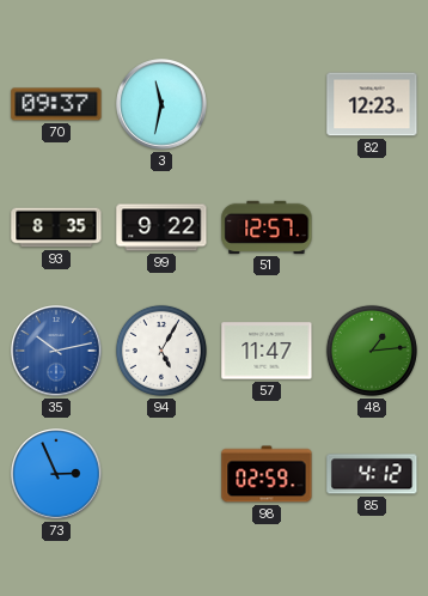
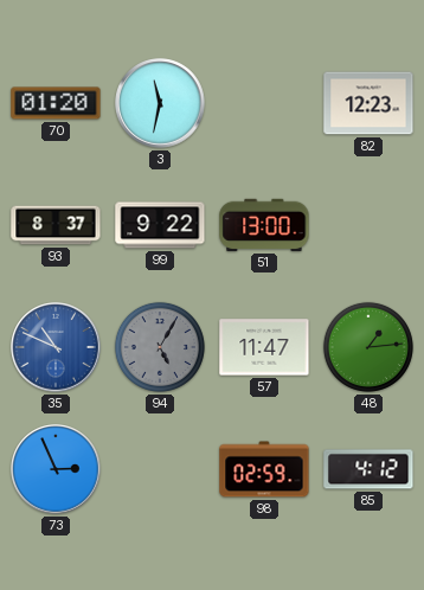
70: 09:37 -> 01:20 (56, 103)
93: 8:35 -> 8:37 (56, 225)
51: 12:57 -> 13:00 (264, 225)
35: 10:13 -> 10:49 (56, 347)
94 dial: white -> grey (160, 347)
